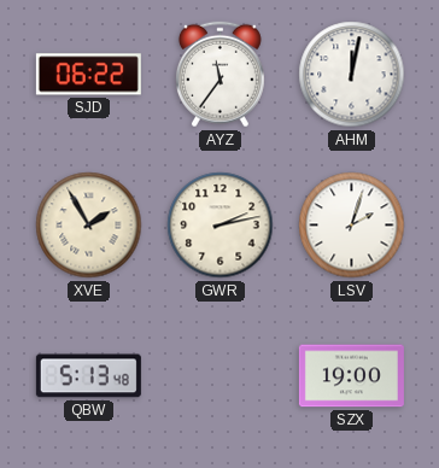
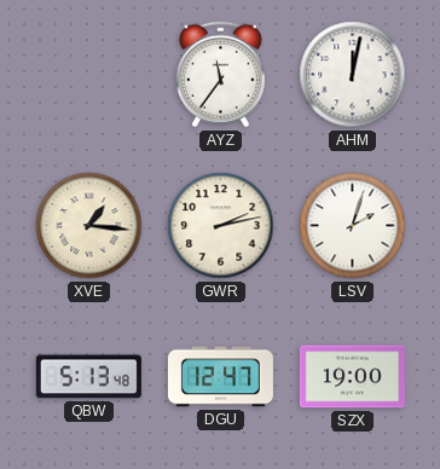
SJD: 06:22 -> none (88, 75)
XVE: 1:55 -> 1:16 (89, 226)
DGU: none -> 12:47 (220, 377)
